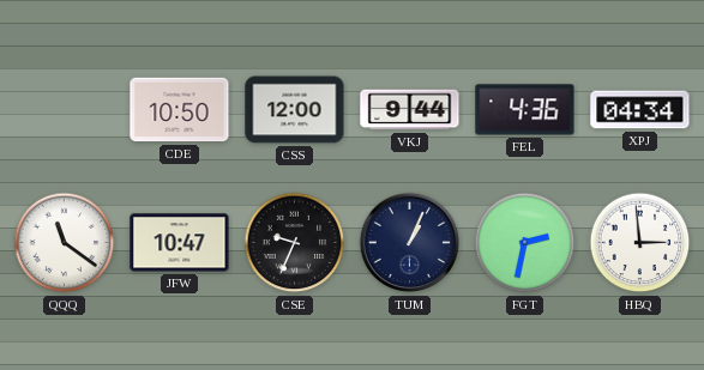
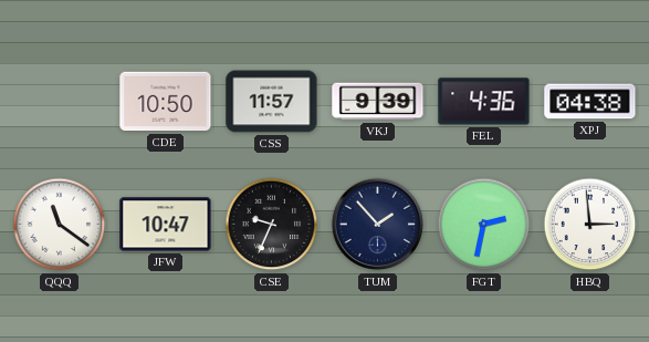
CSS: 12:00 -> 11:57 (272, 102)
VKJ: 9:44 -> 9:39 (378, 102)
XPJ: 04:34 -> 04:38 (590, 102)
TUM: 1:04 -> 1:53 (378, 225)
